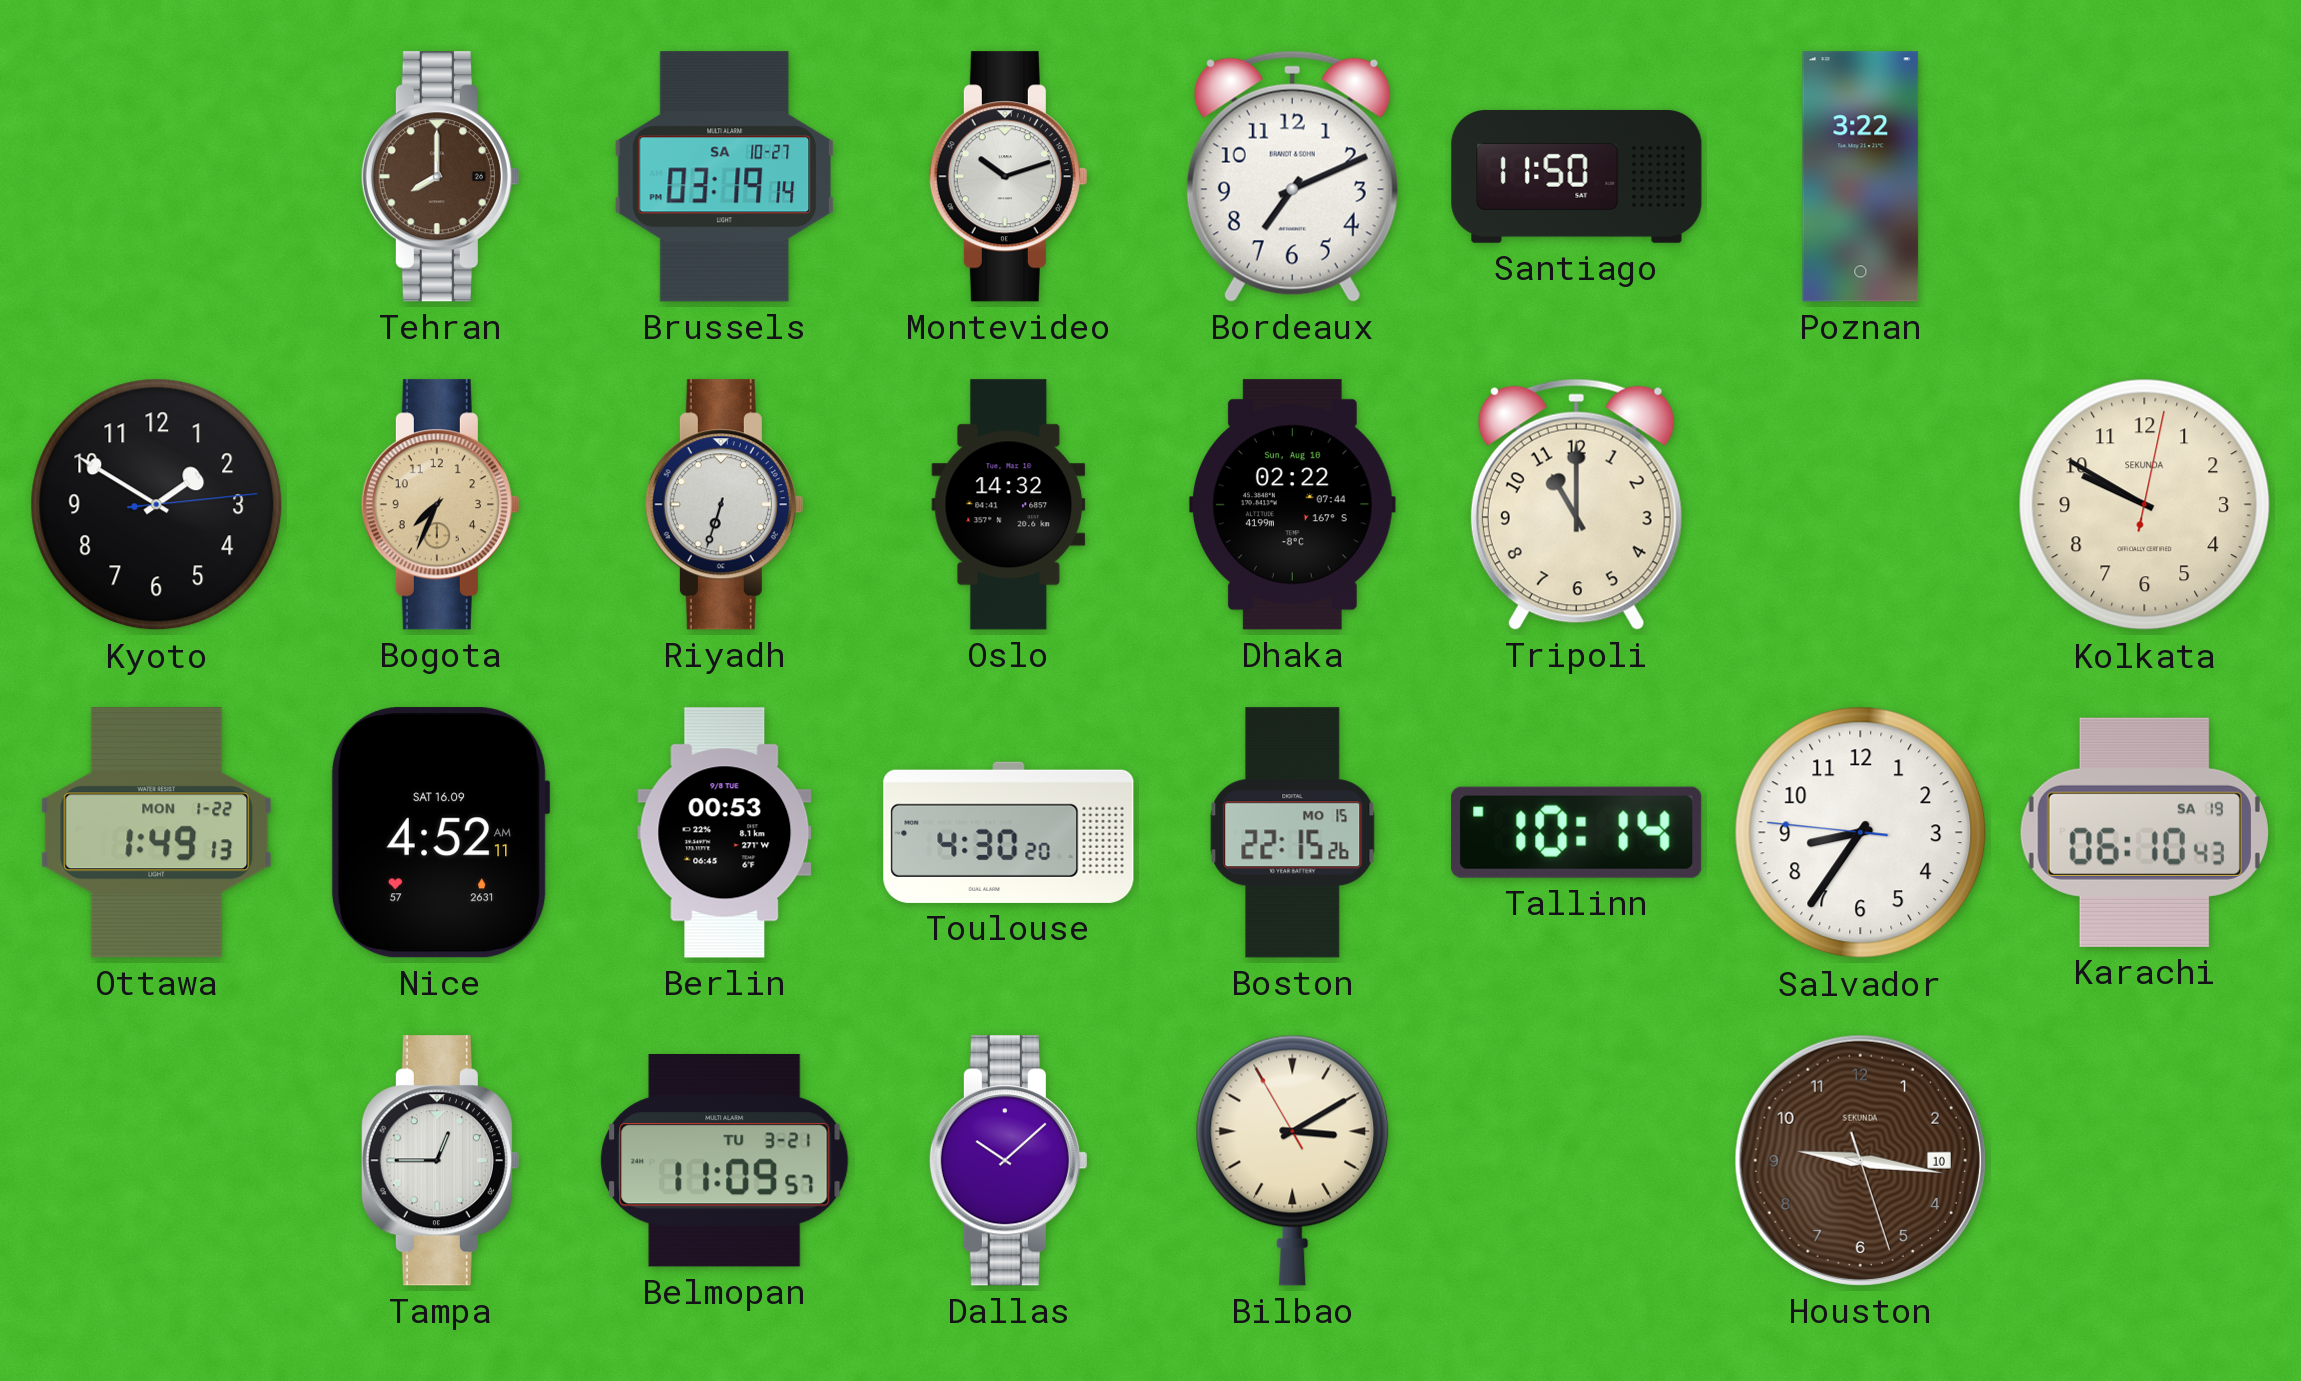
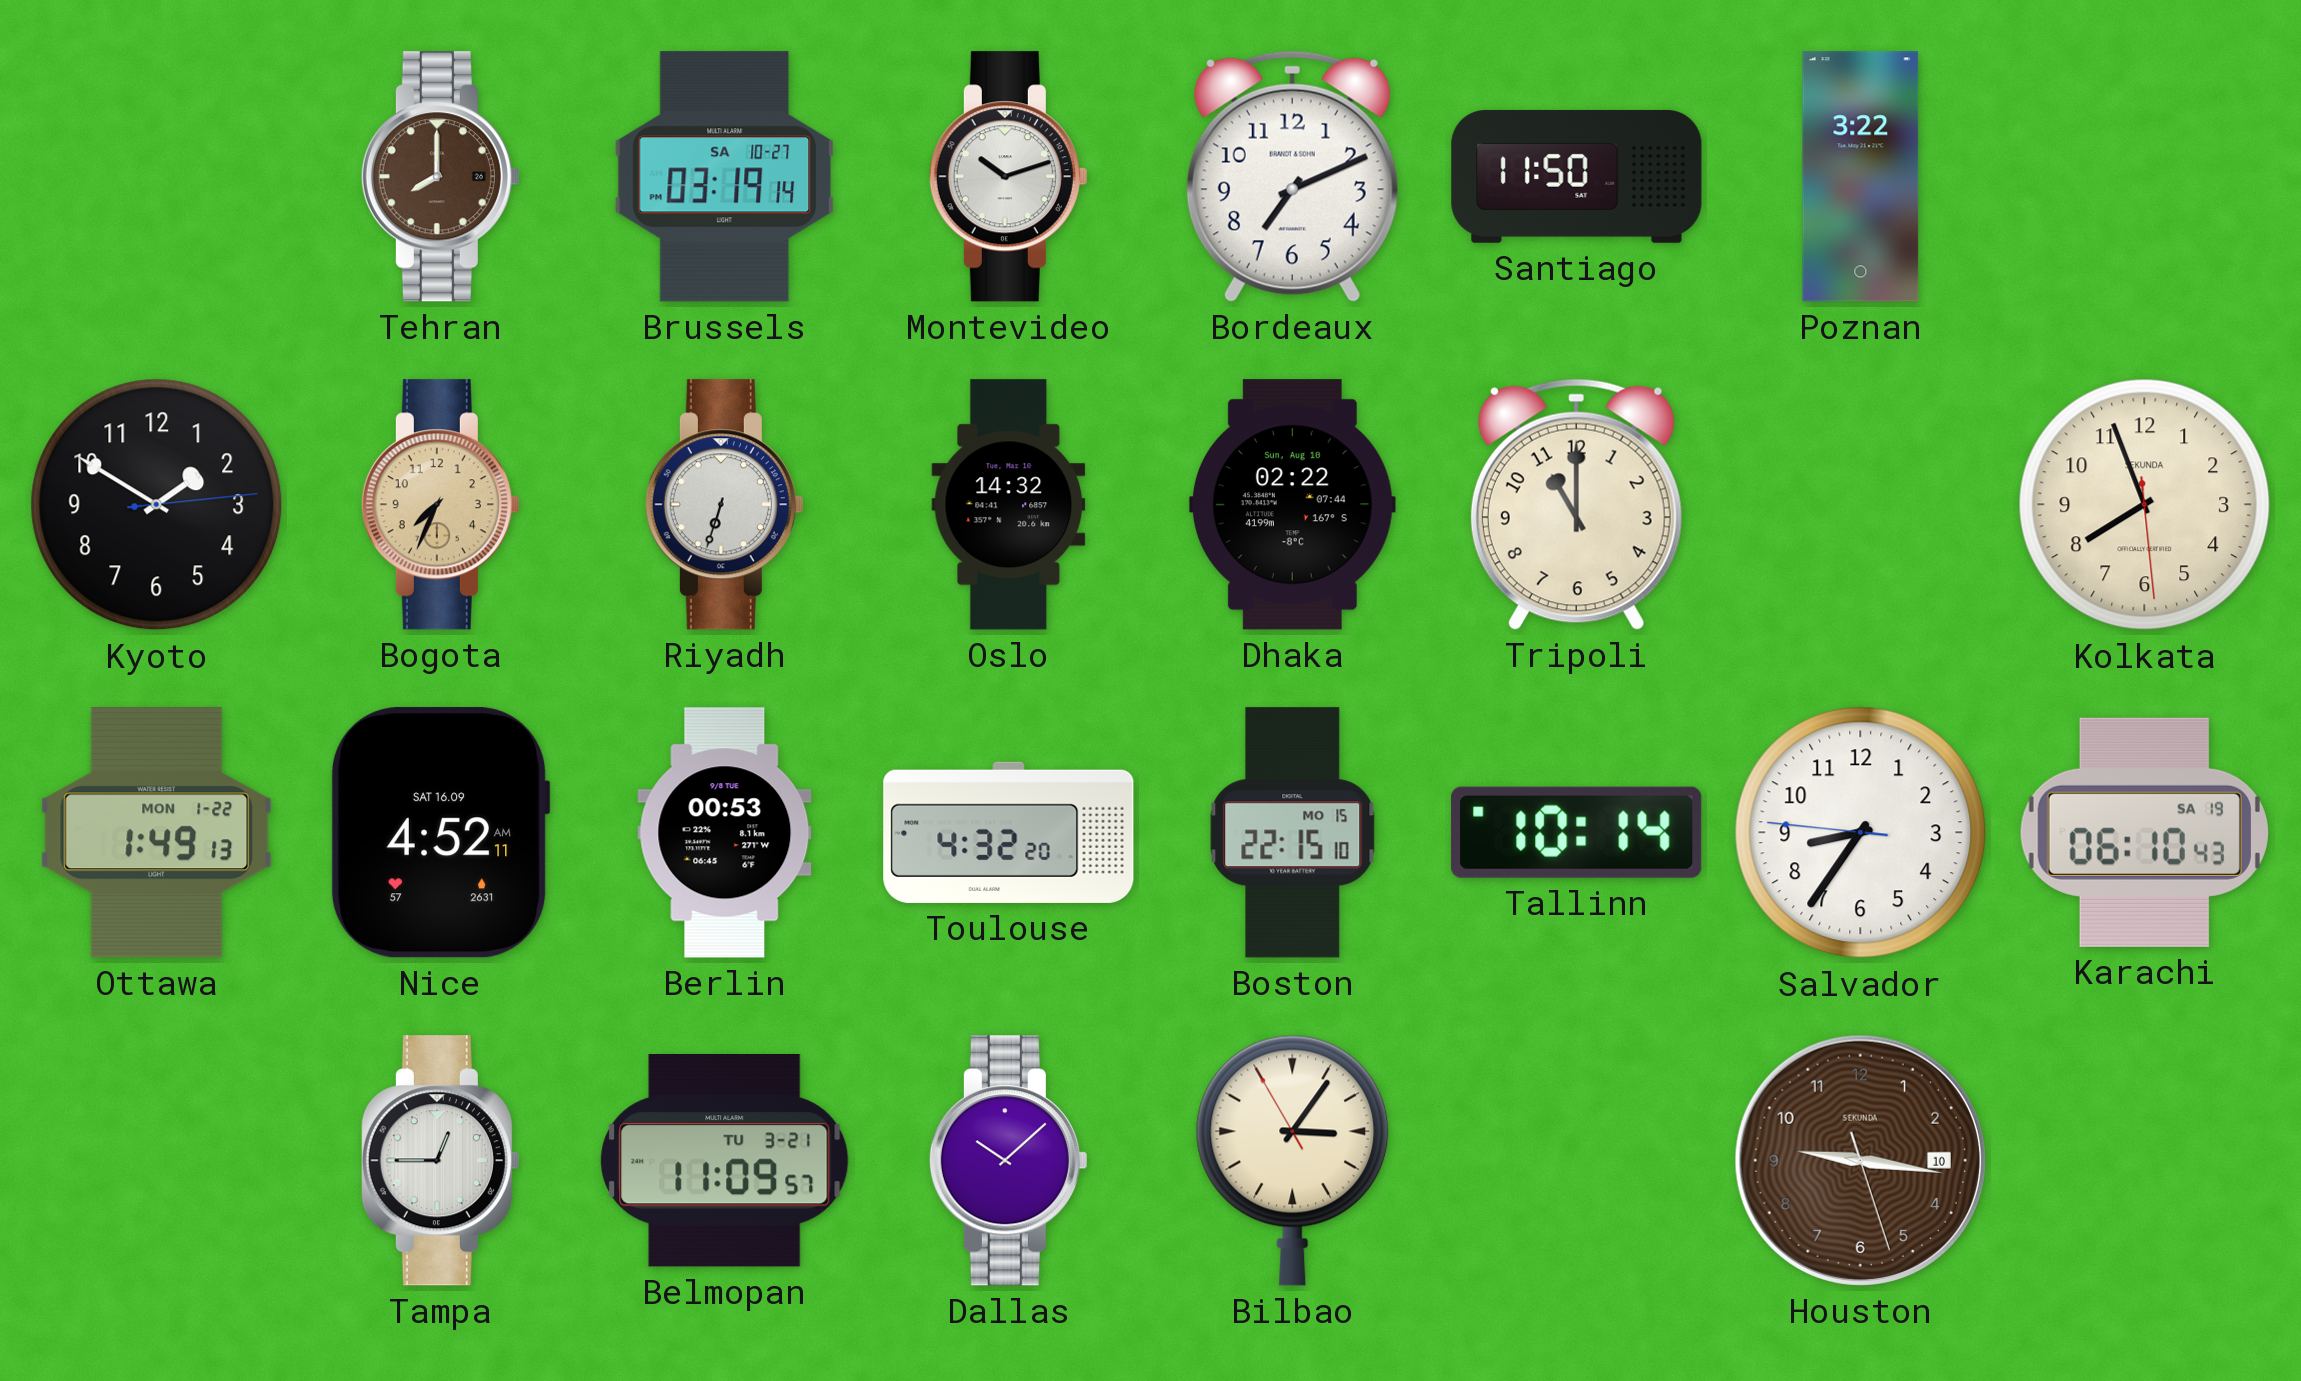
Kolkata: 9:50 -> 7:56 (2145, 505)
Toulouse: 4:30 -> 4:32 (1009, 832)
Boston: 22:15:26 -> 22:15:10 (1293, 833)
Bilbao: 3:09 -> 3:05 (1293, 1160)
